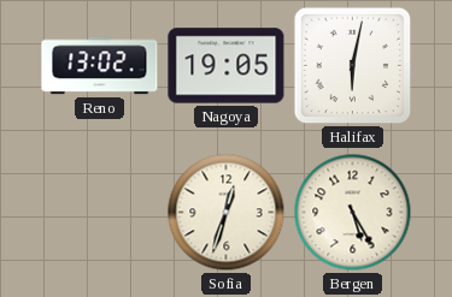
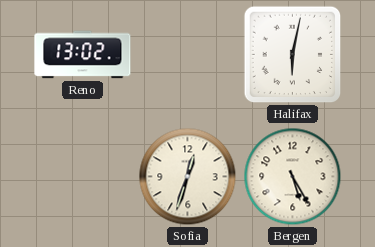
Nagoya: 19:05 -> none (227, 66)
